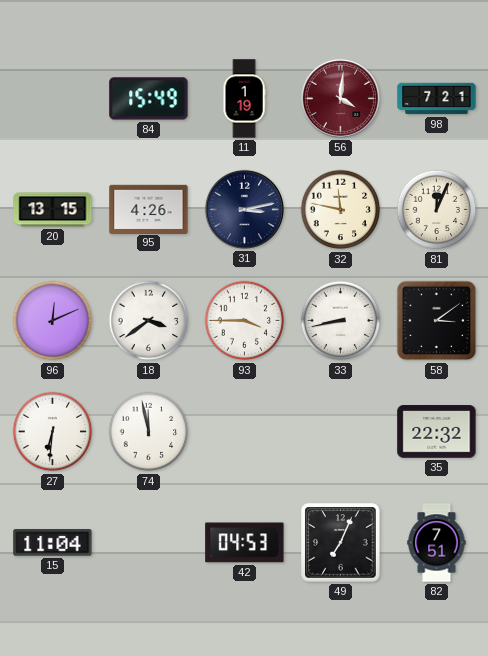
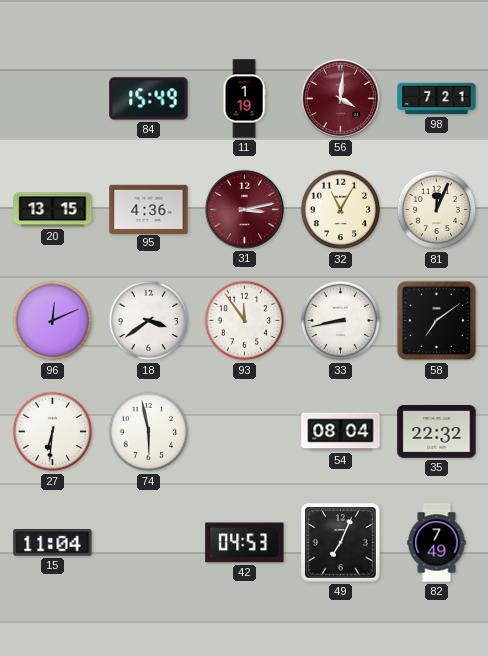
95: 4:26 -> 4:36 (149, 209)
31 dial: navy -> burgundy (244, 209)
32: 11:47 -> 11:05 (341, 210)
93: 3:45 -> 11:54 (245, 321)
58: 3:09 -> 7:09 (437, 321)
74: 11:58 -> 5:58 (149, 432)
54: none -> 08:04 (341, 432)
82: 7:51 -> 7:49 (437, 543)
